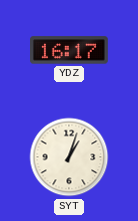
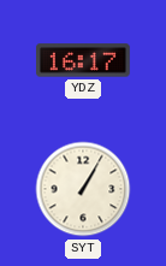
SYT: 1:03 -> 1:05 (83, 189)
